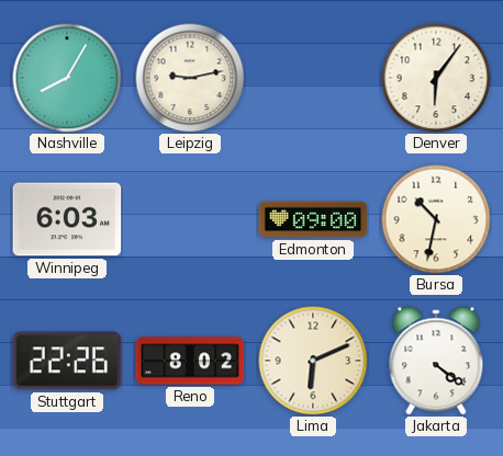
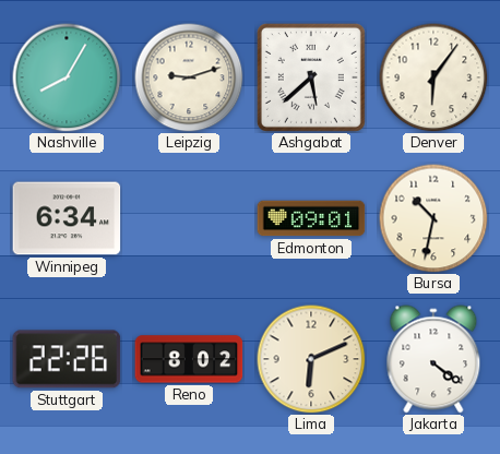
Leipzig: 9:13 -> 9:12 (189, 77)
Ashgabat: none -> 5:38 (311, 77)
Winnipeg: 6:03 -> 6:34 (67, 218)
Edmonton: 09:00 -> 09:01 (311, 218)
